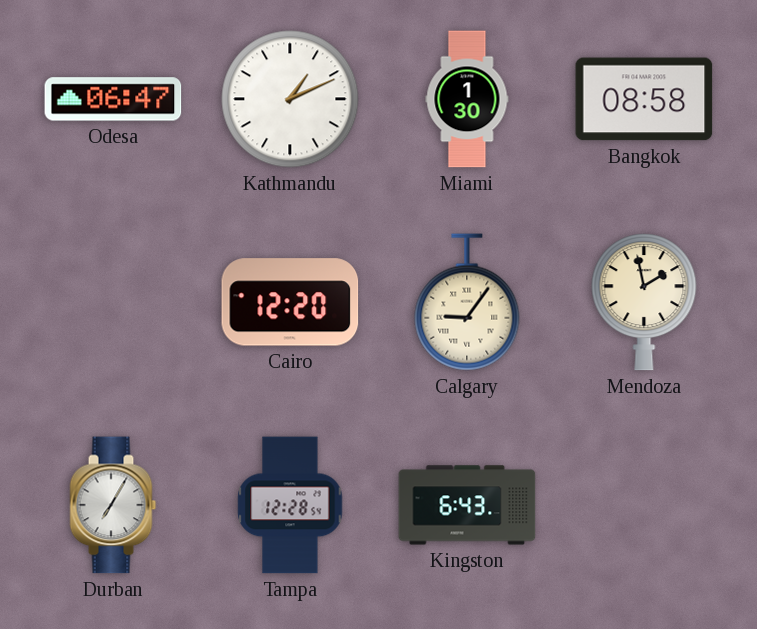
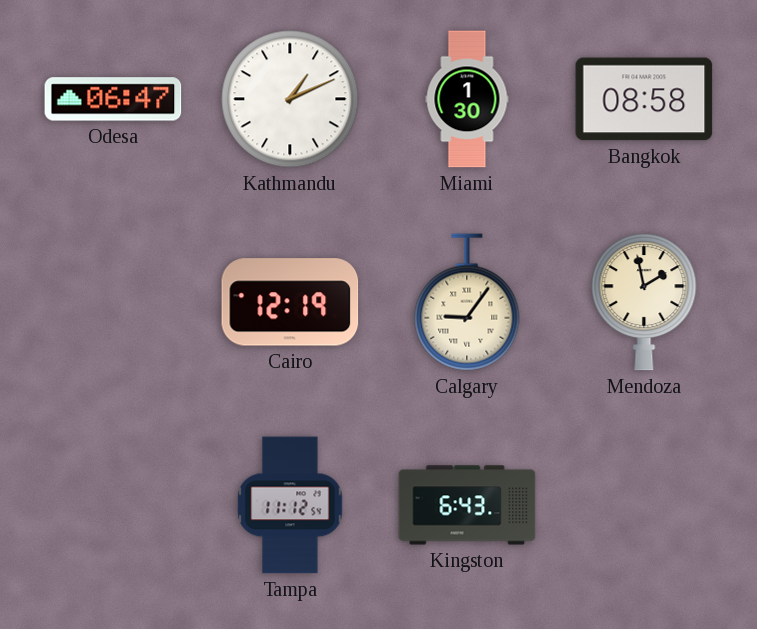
Cairo: 12:20 -> 12:19 (290, 302)
Durban: 7:05 -> none (113, 505)
Tampa: 12:28 -> 11:12 (290, 505)
